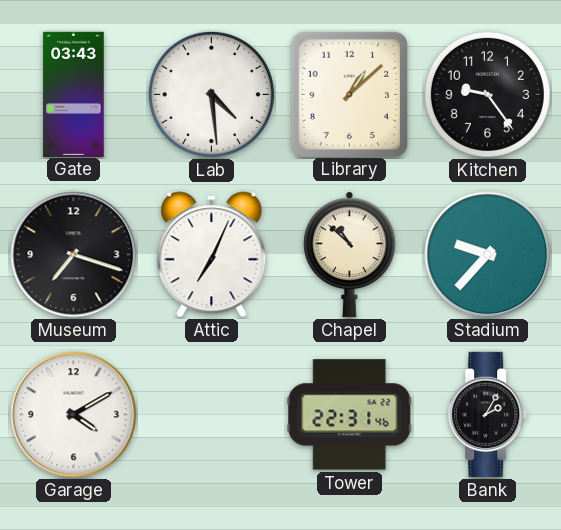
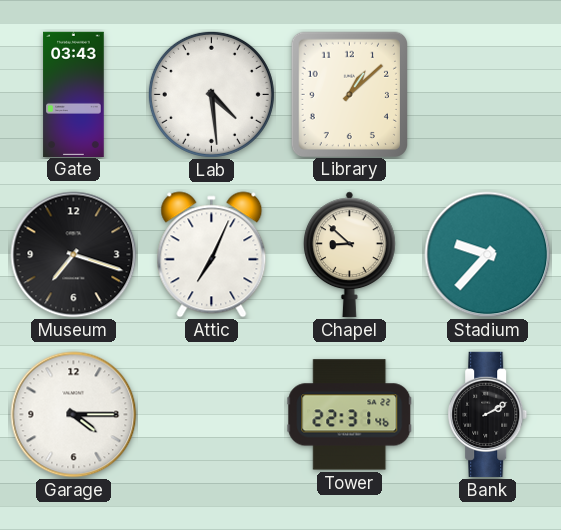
Kitchen: 9:24 -> none (487, 94)
Chapel: 10:52 -> 8:52 (350, 254)
Garage: 4:10 -> 4:15 (74, 415)
Bank: 2:05 -> 2:10 (488, 414)
